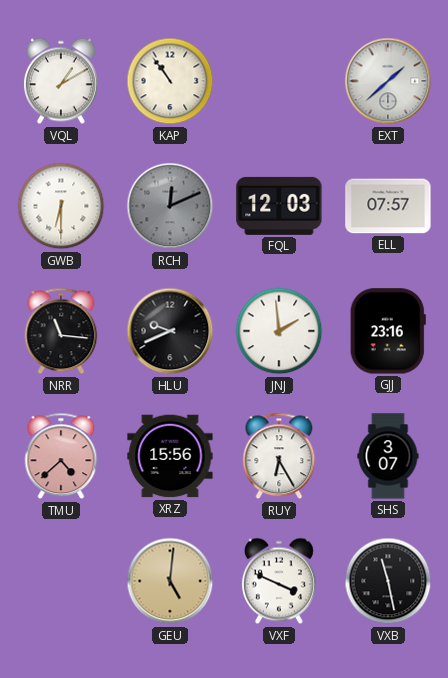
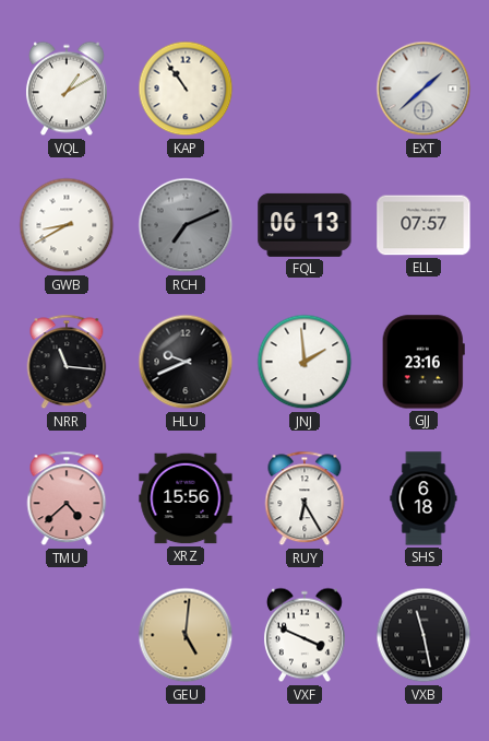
GWB: 6:30 -> 8:40 (67, 225)
RCH: 12:11 -> 7:11 (186, 225)
FQL: 12:03 -> 06:13 (305, 225)
SHS: 3:07 -> 6:18 (424, 498)
